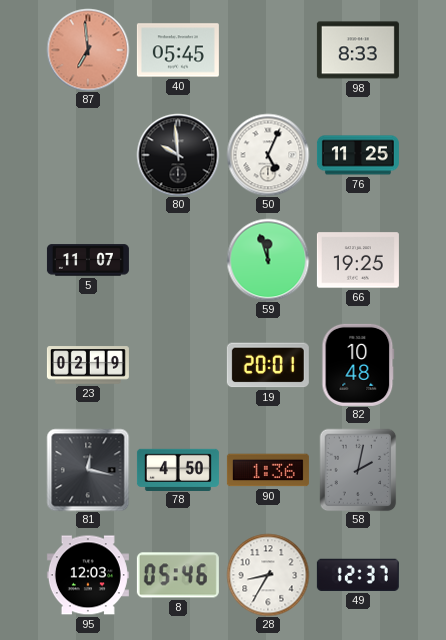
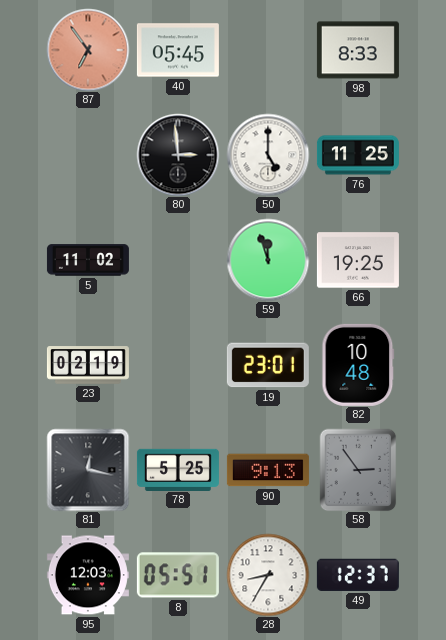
87: 6:59 -> 6:54 (88, 50)
80: 9:59 -> 2:59 (178, 155)
50: 5:04 -> 5:00 (268, 155)
5: 11:07 -> 11:02 (88, 260)
19: 20:01 -> 23:01 (268, 365)
78: 4:50 -> 5:25 (178, 469)
90: 1:36 -> 9:13 (268, 470)
58: 2:02 -> 2:54 (358, 470)
8: 05:46 -> 05:51 (178, 575)
